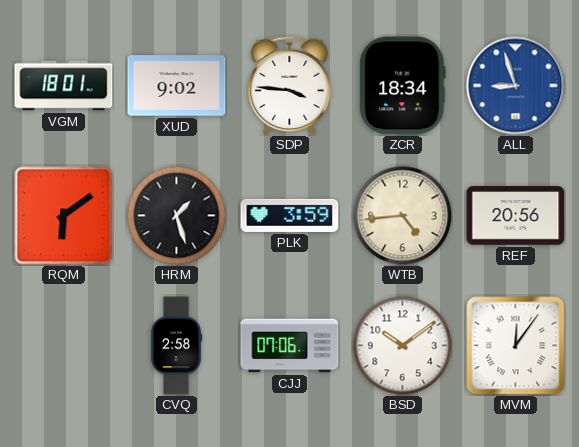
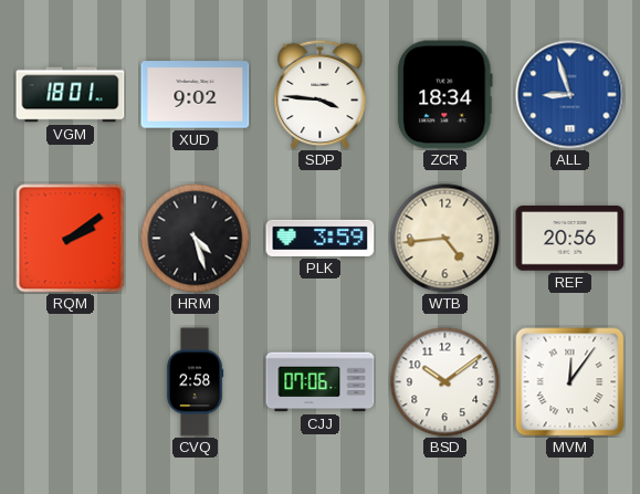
RQM: 6:09 -> 2:09 (71, 239)
HRM: 1:27 -> 4:27 (196, 239)
